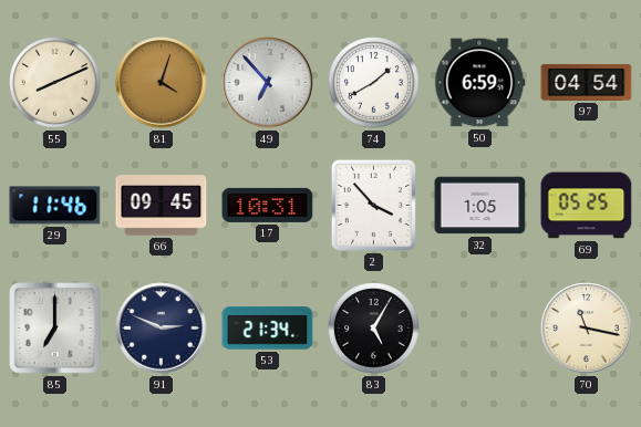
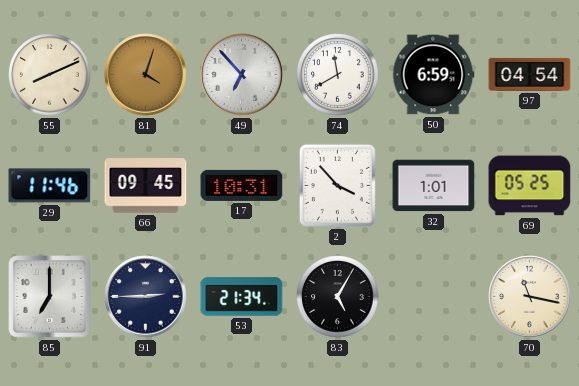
74: 1:40 -> 11:40 (338, 75)
32: 1:05 -> 1:01 (434, 186)
91: 2:49 -> 2:45 (146, 297)
